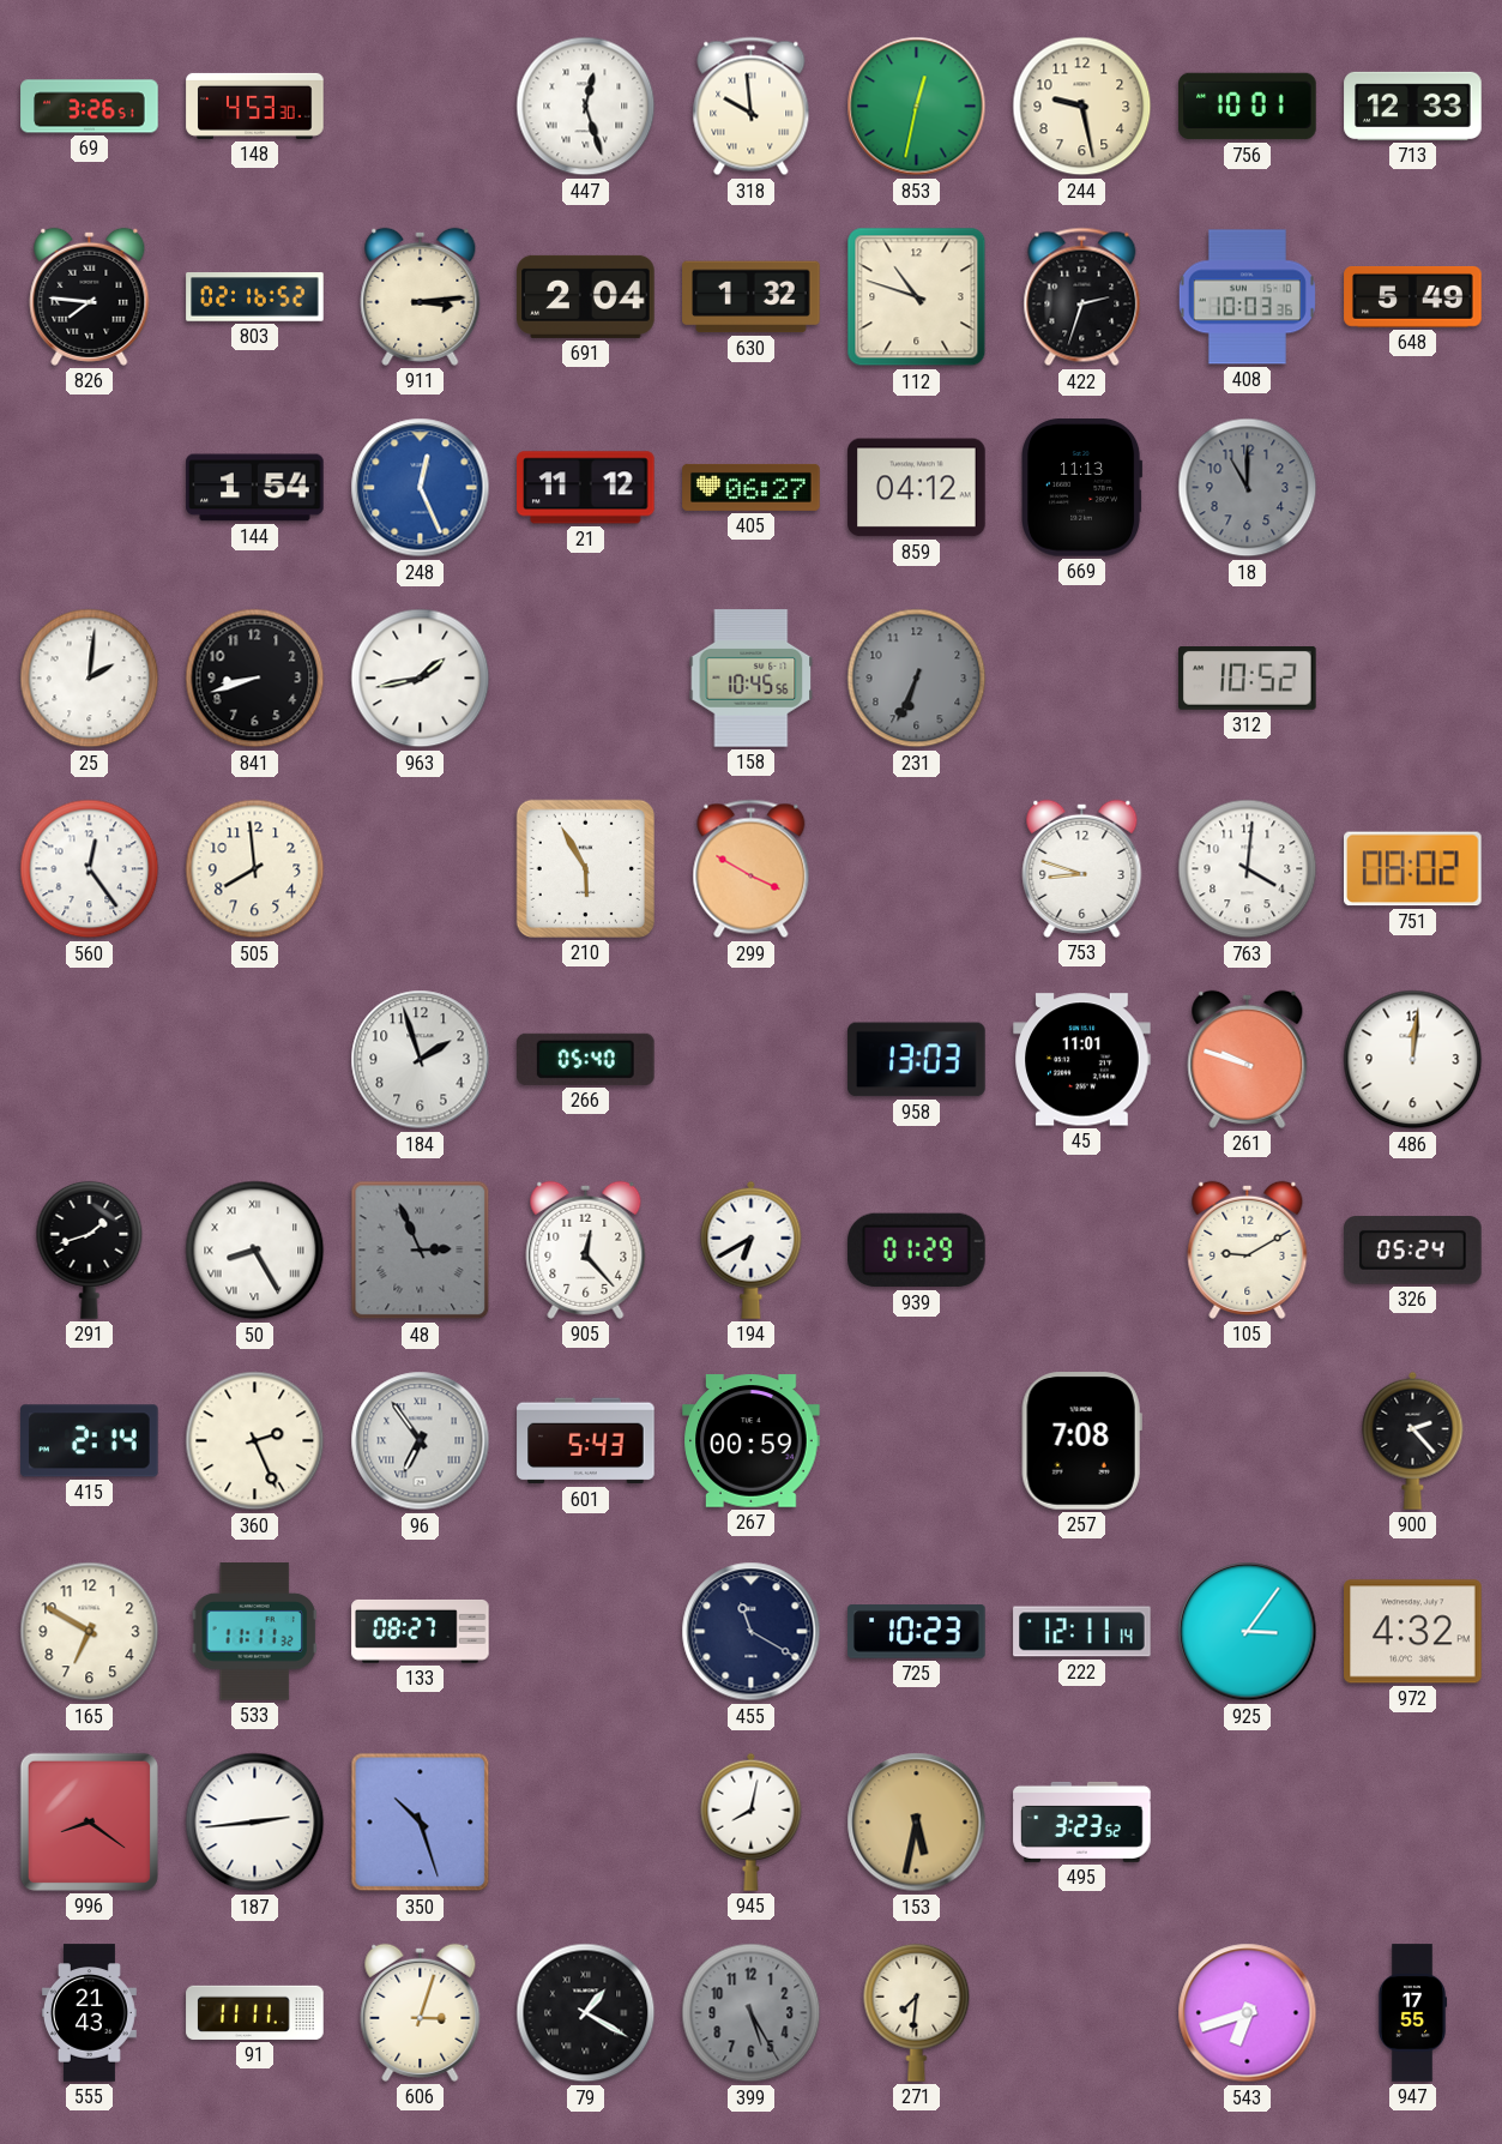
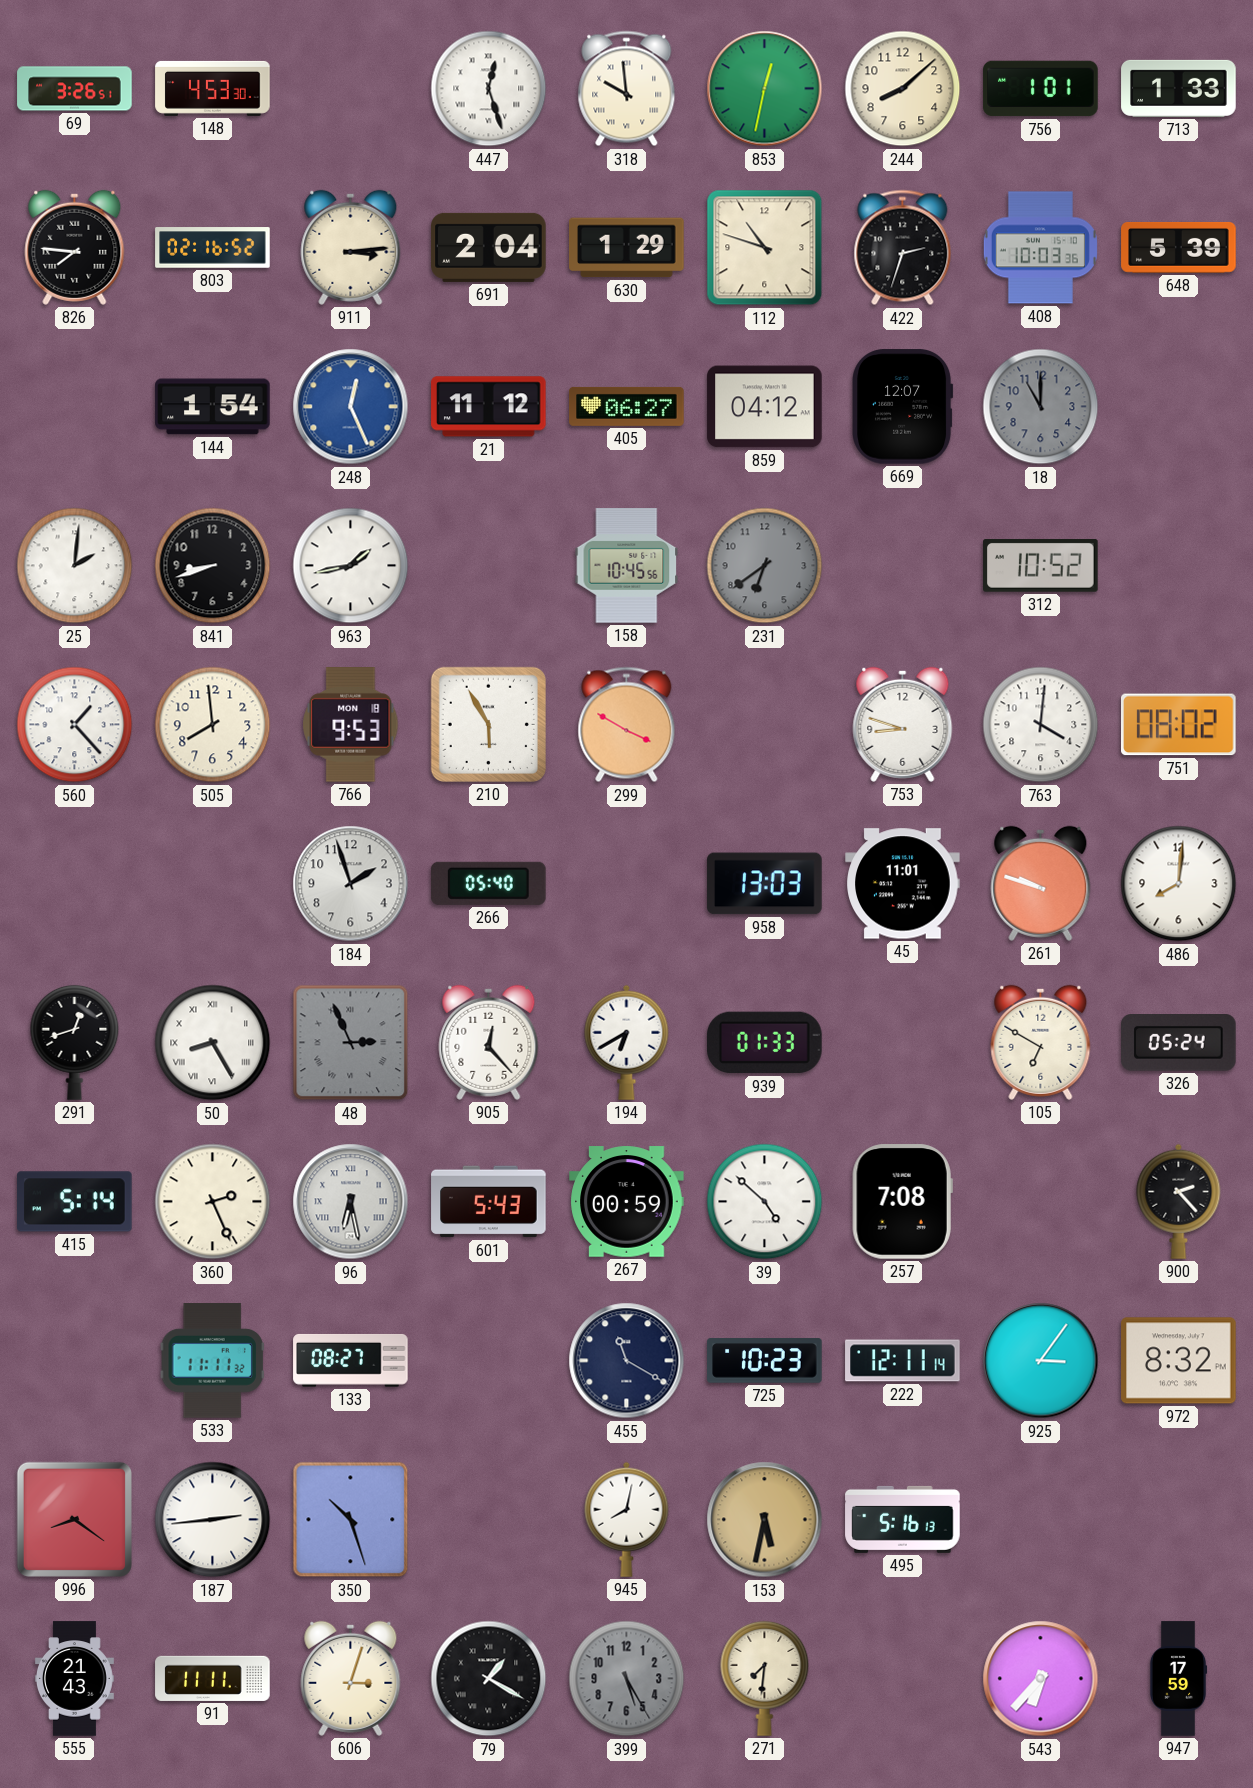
244: 9:28 -> 8:08 (903, 89)
756: 10:01 -> 1:01 (1041, 89)
713: 12:33 -> 1:33 (1179, 88)
630: 1:32 -> 1:29 (627, 248)
648: 5:49 -> 5:39 (1179, 248)
669: 11:13 -> 12:07 (903, 407)
231: 6:34 -> 6:39 (765, 566)
560: 12:24 -> 1:23 (75, 725)
766: none -> 9:53 (351, 725)
486: 12:01 -> 8:01 (1179, 884)
291: 1:42 -> 12:42 (75, 1042)
939: 01:29 -> 01:33 (765, 1043)
105: 9:10 -> 6:50 (1041, 1042)
415: 2:14 -> 5:14 (75, 1202)
96: 6:54 -> 6:28 (351, 1202)
39: none -> 4:52 (765, 1202)
165: 6:50 -> none (90, 1632)
972: 4:32 -> 8:32 (1179, 1361)
495: 3:23 -> 5:16 (903, 1519)
543: 6:42 -> 6:37 (1041, 1679)
947: 17:55 -> 17:59 (1178, 1679)
